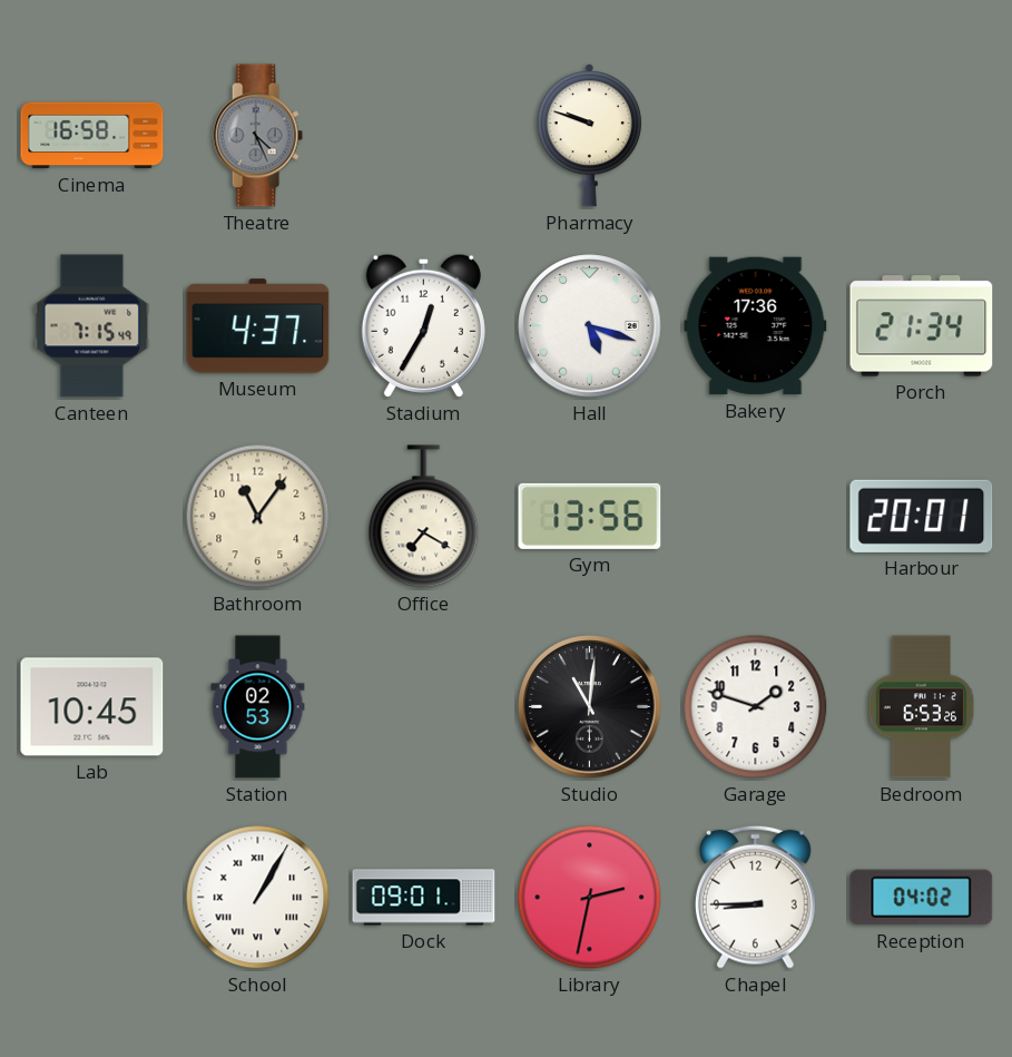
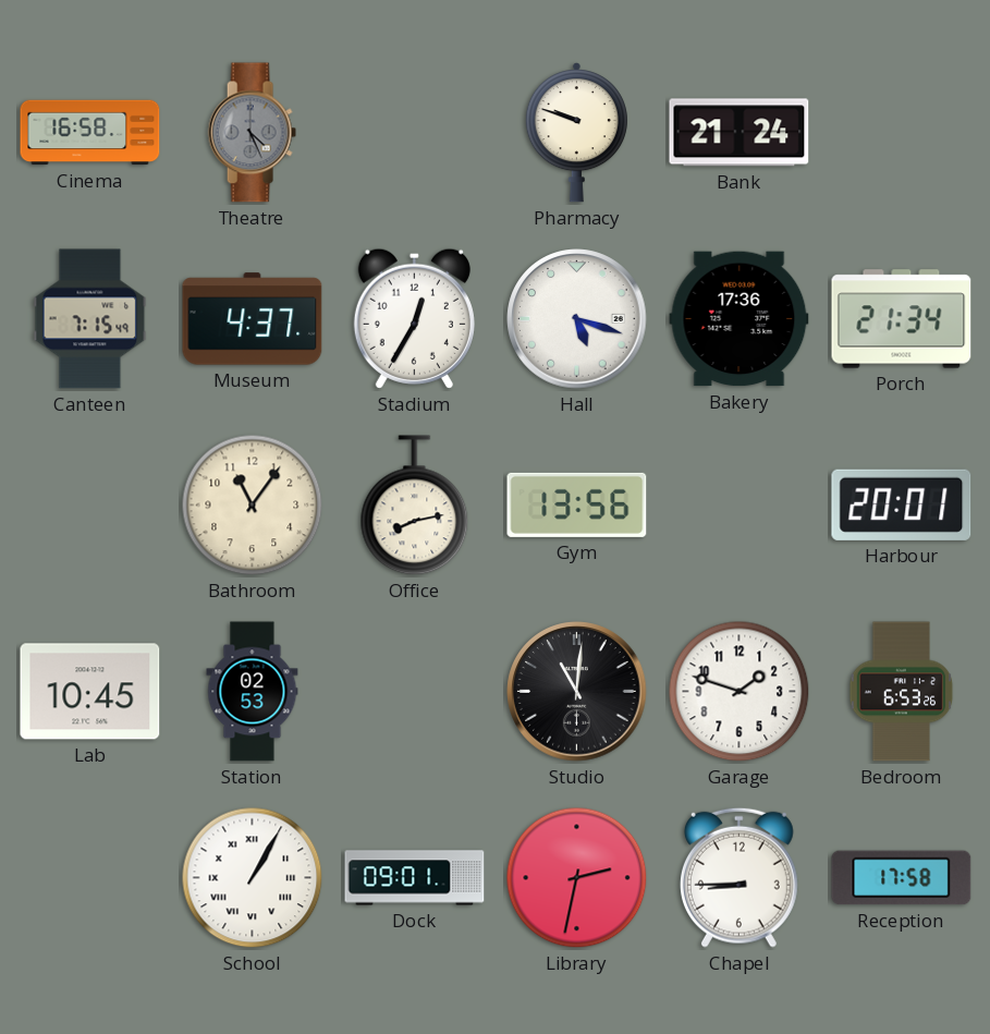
Bank: none -> 21:24 (740, 133)
Office: 7:20 -> 8:13 (415, 506)
Reception: 04:02 -> 17:58 (902, 878)
